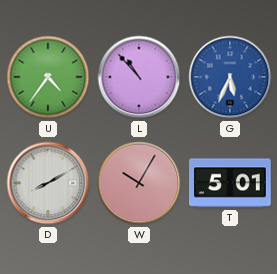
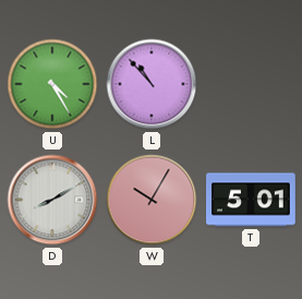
U: 4:36 -> 4:25 (52, 84)
G: 5:34 -> none (230, 77)
